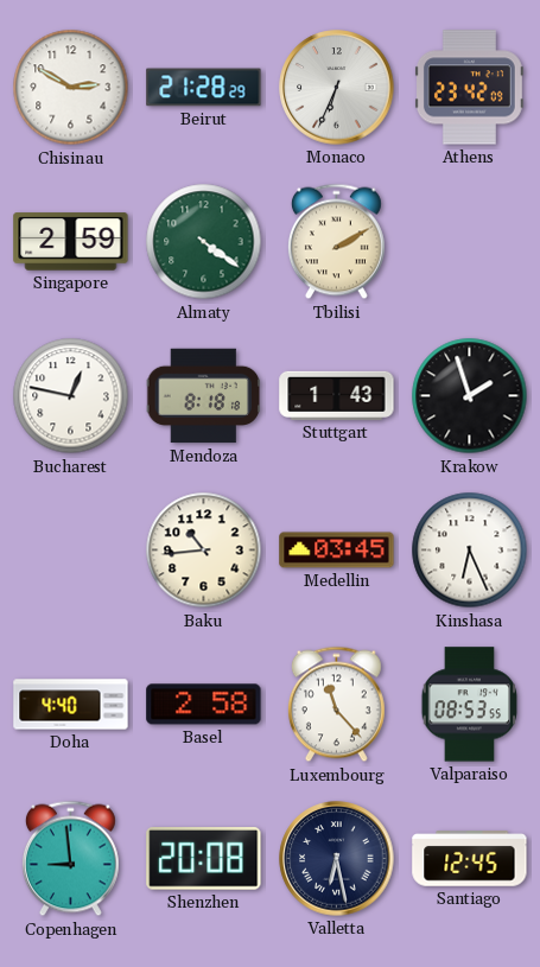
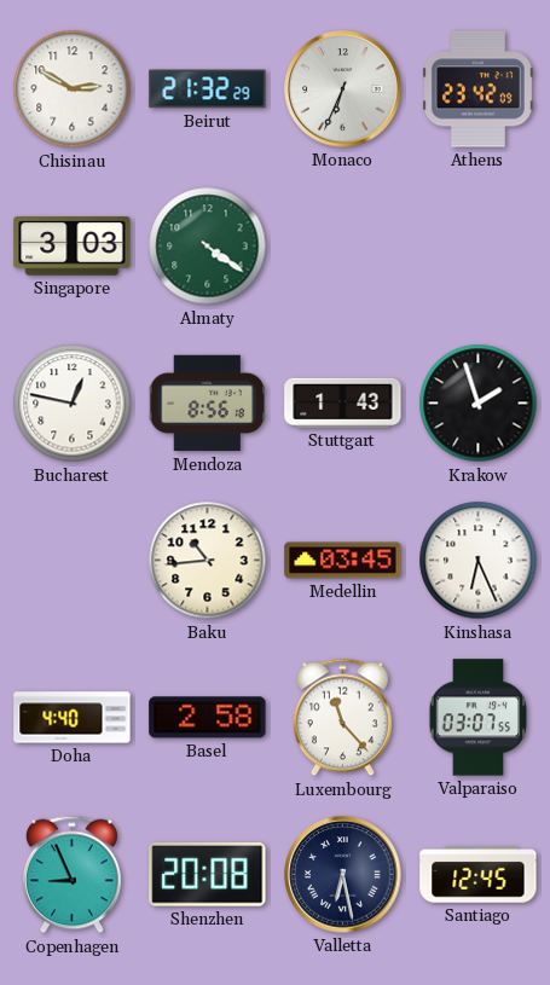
Beirut: 21:28 -> 21:32 (208, 89)
Singapore: 2:59 -> 3:03 (73, 247)
Tbilisi: 2:10 -> none (336, 242)
Mendoza: 8:18 -> 8:56 (207, 404)
Valparaiso: 08:53 -> 03:07 (479, 718)
Copenhagen: 8:59 -> 8:56 (71, 875)
